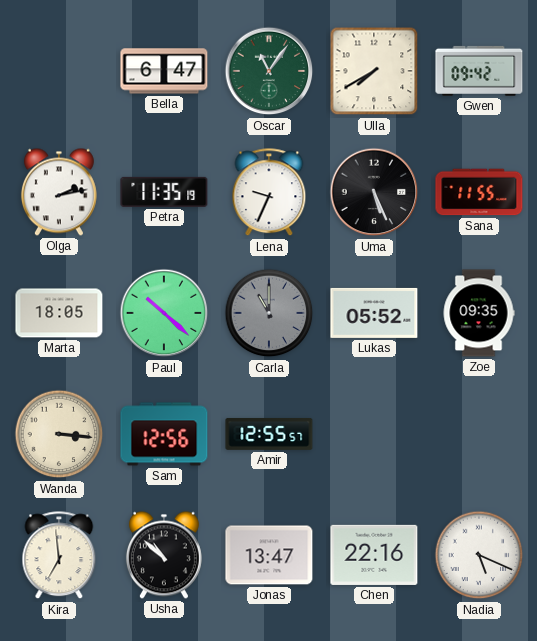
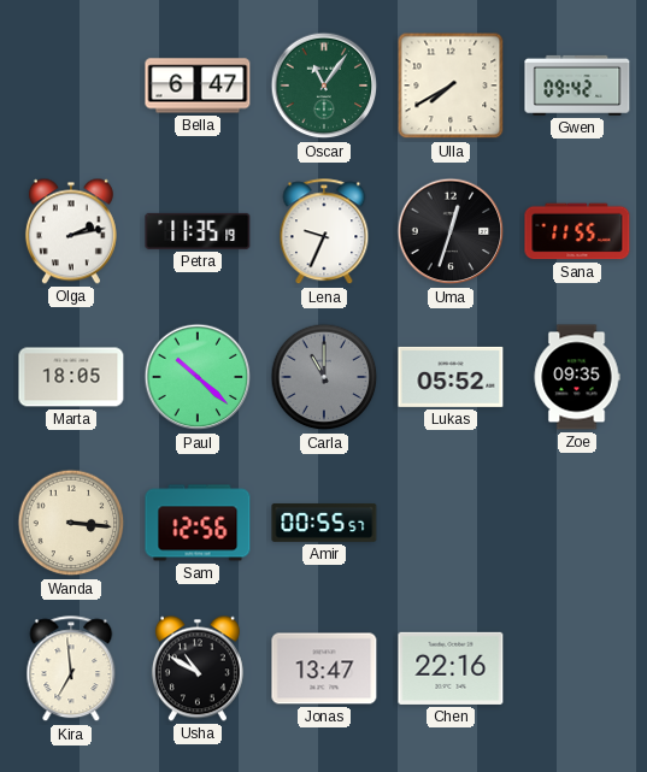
Uma: 5:26 -> 12:33 (451, 231)
Amir: 12:55 -> 00:55 (324, 523)
Usha: 10:52 -> 10:50 (198, 668)
Nadia: 5:19 -> none (479, 555)
